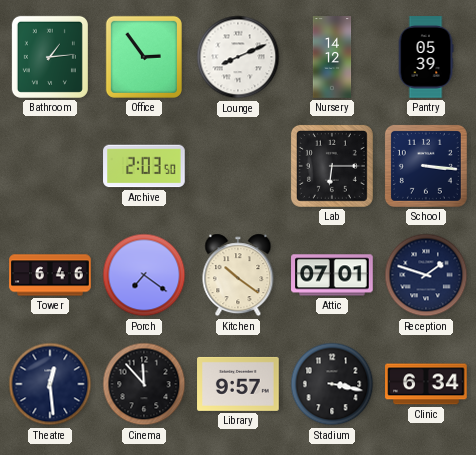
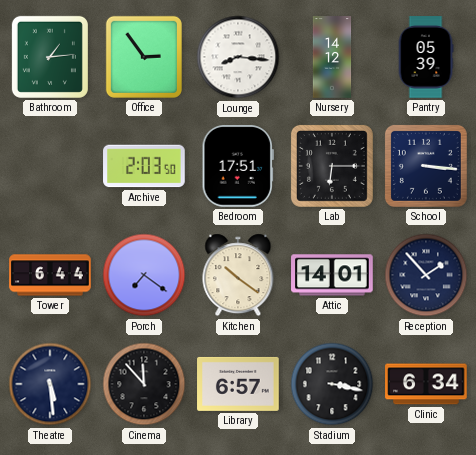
Lounge: 8:11 -> 8:16 (238, 57)
Bedroom: none -> 17:51 (238, 167)
Tower: 6:46 -> 6:44 (50, 275)
Attic: 07:01 -> 14:01 (332, 275)
Reception: 1:48 -> 1:53 (426, 275)
Theatre: 12:29 -> 5:29 (50, 384)
Library: 9:57 -> 6:57 (238, 384)
